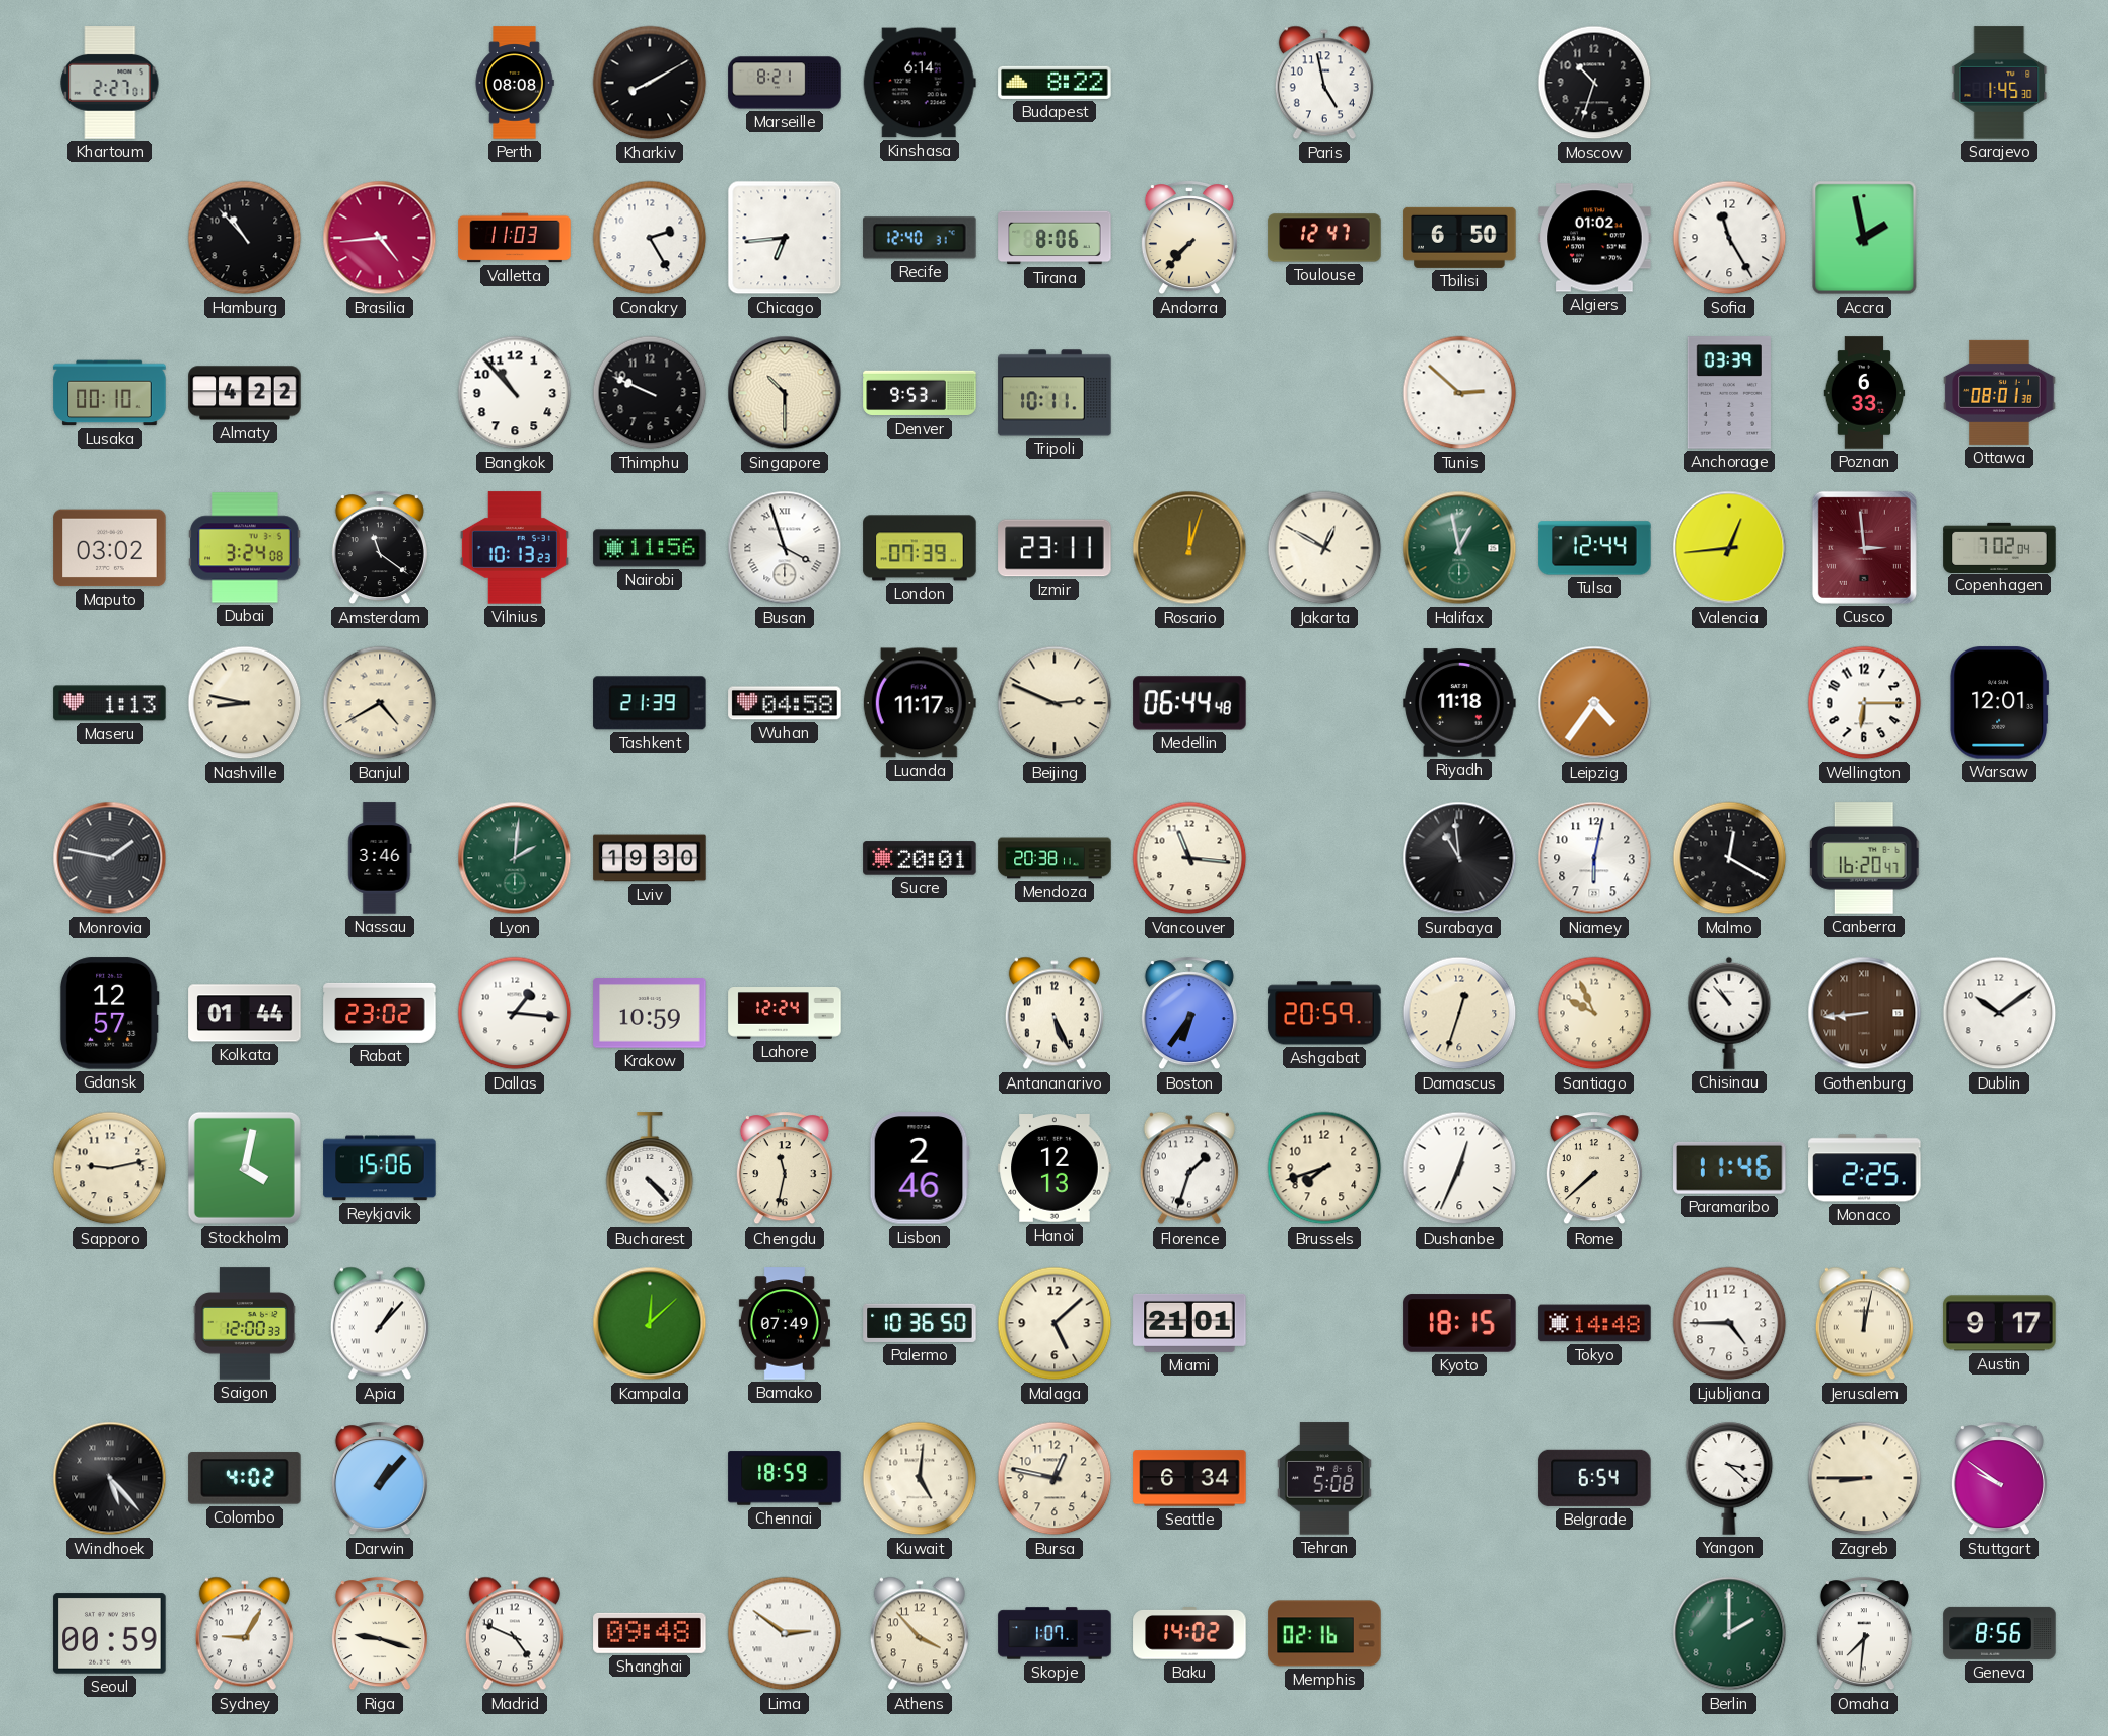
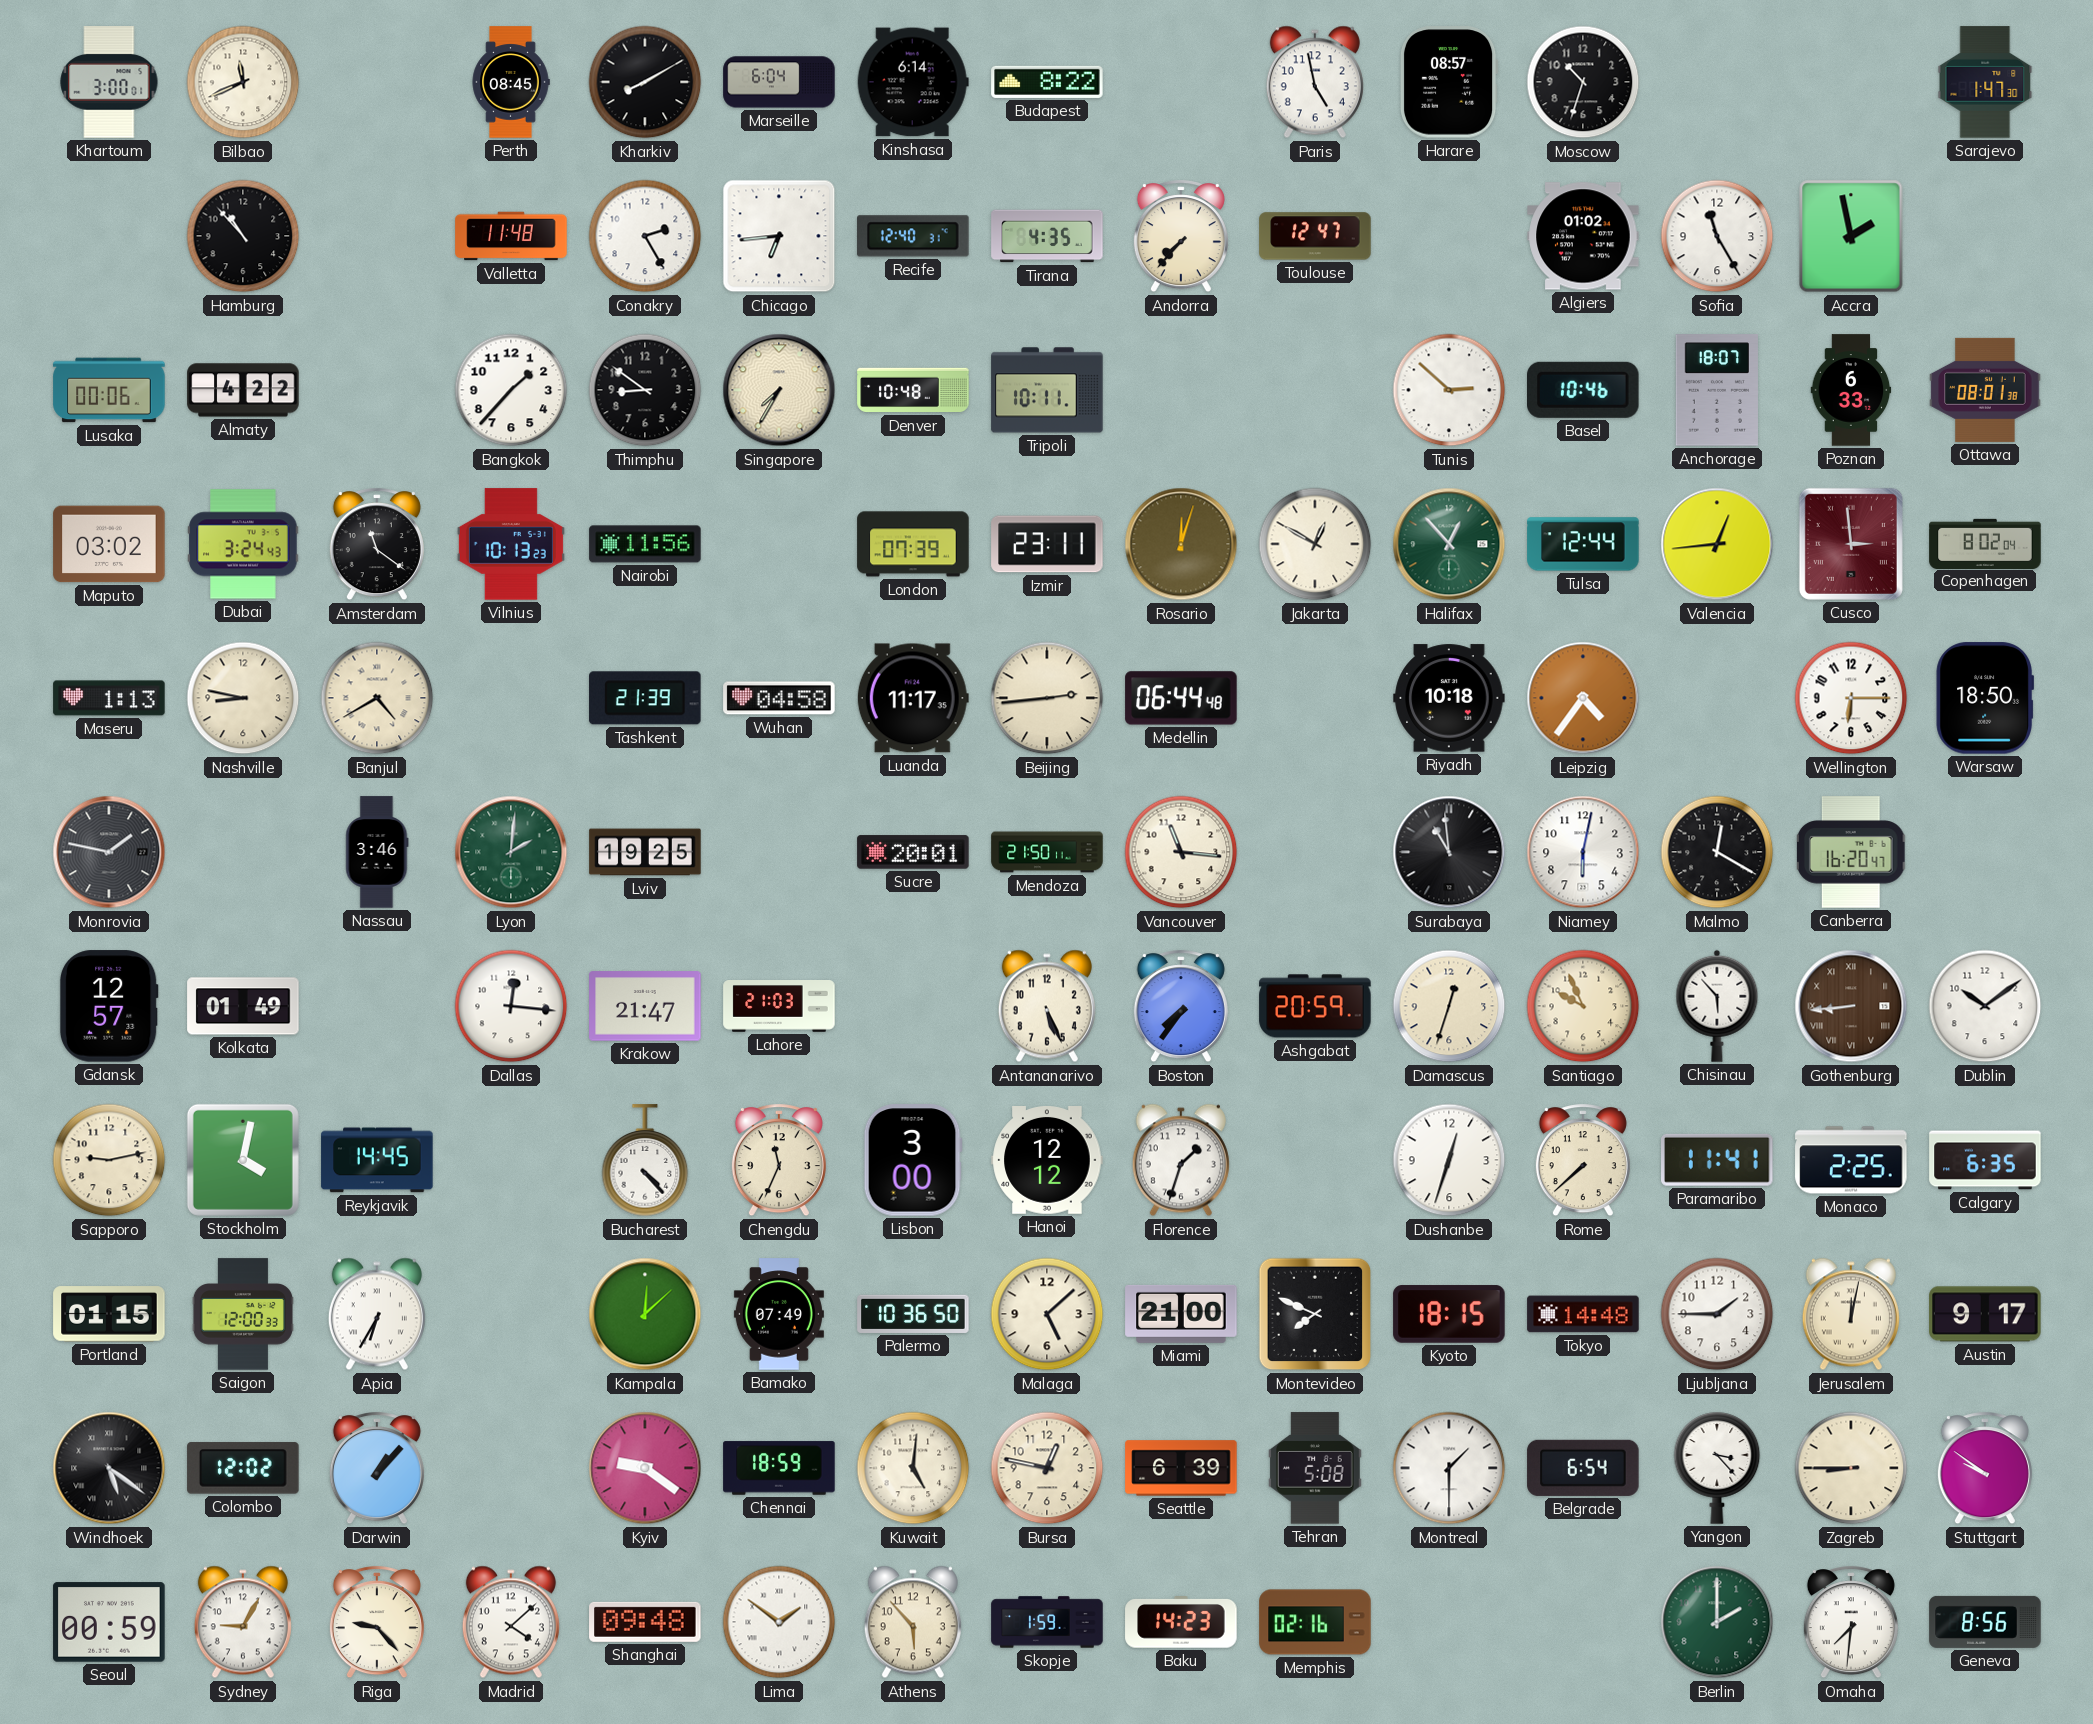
Khartoum: 2:27 -> 3:00 (109, 82)
Bilbao: none -> 11:41 (243, 82)
Perth: 08:08 -> 08:45 (511, 82)
Marseille: 8:21 -> 6:04 (779, 82)
Harare: none -> 08:57 (1449, 82)
Sarajevo: 1:45 -> 1:47 (1985, 82)
Brasilia: 4:44 -> none (380, 238)
Valletta: 11:03 -> 11:48 (511, 236)
Tirana: 8:06 -> 4:35 (1047, 236)
Tbilisi: 6:50 -> none (1459, 238)
Lusaka: 00:10 -> 00:06 (109, 390)
Bangkok: 10:53 -> 1:37 (511, 390)
Thimphu: 9:49 -> 8:51 (645, 390)
Singapore: 10:30 -> 7:35 (779, 390)
Denver: 9:53 -> 10:48 (913, 390)
Basel: none -> 10:46 (1584, 390)
Anchorage: 03:39 -> 18:07 (1717, 390)
Dubai: 3:24:08 -> 3:24:43 (243, 544)
Busan: 3:57 -> none (785, 548)
Halifax: 12:58 -> 12:53 (1449, 544)
Copenhagen: 7:02 -> 8:02 (1985, 543)
Beijing: 2:49 -> 2:44 (1047, 698)
Riyadh: 11:18 -> 10:18 (1449, 698)
Warsaw: 12:01 -> 18:50 (1985, 698)
Lviv: 19:30 -> 19:25 (645, 852)
Mendoza: 20:38 -> 21:50 (1047, 852)
Kolkata: 01:44 -> 01:49 (243, 1006)
Rabat: 23:02 -> none (380, 1013)
Dallas: 1:16 -> 12:16 (511, 1006)
Krakow: 10:59 -> 21:47 (645, 1006)
Lahore: 12:24 -> 21:03 (779, 1007)
Boston: 6:36 -> 7:36 (1181, 1007)
Chisinau: 10:53 -> 5:53 (1717, 1006)
Reykjavik: 15:06 -> 14:45 (377, 1160)
Chengdu: 11:32 -> 11:34 (779, 1161)
Lisbon: 2:46 -> 3:00 (913, 1160)
Hanoi: 12:13 -> 12:12 (1047, 1161)
Brussels: 7:42 -> none (1324, 1168)
Dushanbe: 12:34 -> 12:33 (1449, 1160)
Paramaribo: 11:46 -> 11:41 (1718, 1160)
Calgary: none -> 6:35 (1985, 1160)
Portland: none -> 01:15 (109, 1314)
Apia: 1:07 -> 6:35 (377, 1314)
Miami: 21:01 -> 21:00 (1181, 1314)
Montevideo: none -> 7:49 (1315, 1314)
Ljubljana: 4:45 -> 1:45 (1717, 1314)
Windhoek: 5:23 -> 5:21 (109, 1468)
Colombo: 4:02 -> 12:02 (243, 1468)
Kyiv: none -> 9:21 (645, 1468)
Seattle: 6:34 -> 6:39 (1181, 1468)
Montreal: none -> 1:30 (1449, 1468)
Yangon: 3:22 -> 3:23 (1717, 1468)
Riga: 9:18 -> 9:23 (377, 1623)
Madrid: 4:49 -> 4:08 (511, 1622)
Lima: 2:51 -> 1:51 (779, 1622)
Athens: 3:53 -> 5:53 (913, 1622)
Skopje: 1:07 -> 1:59 (1047, 1622)
Baku: 14:02 -> 14:23 (1181, 1622)
